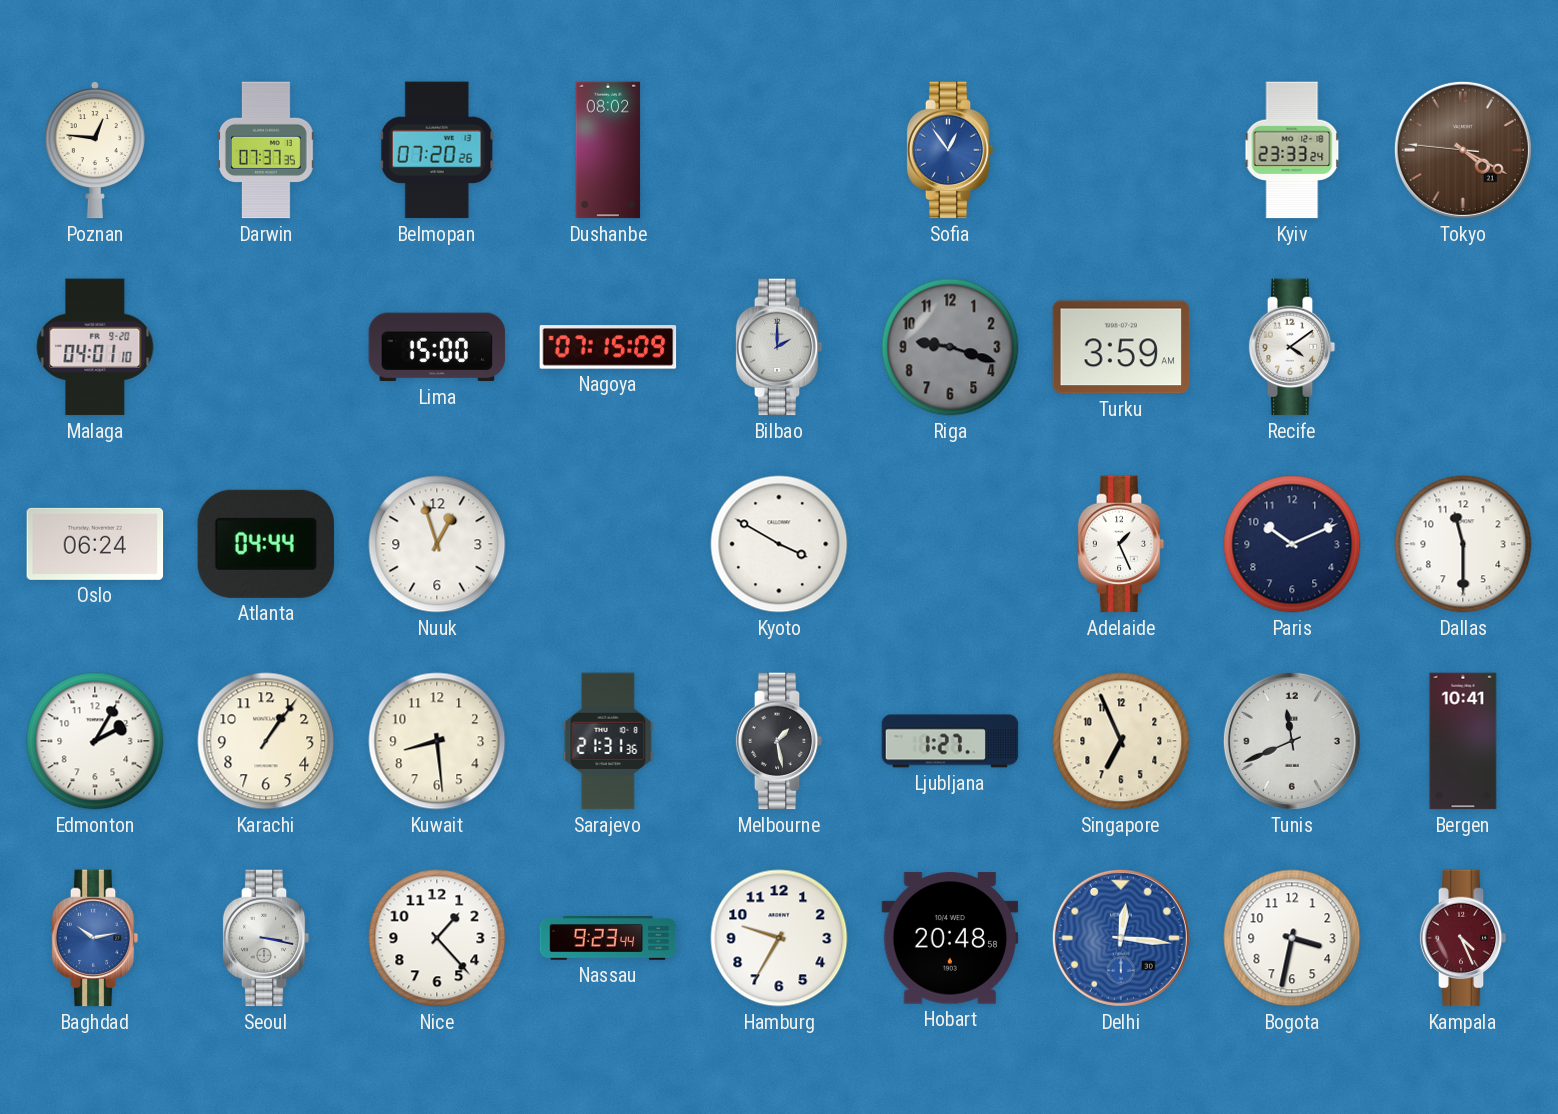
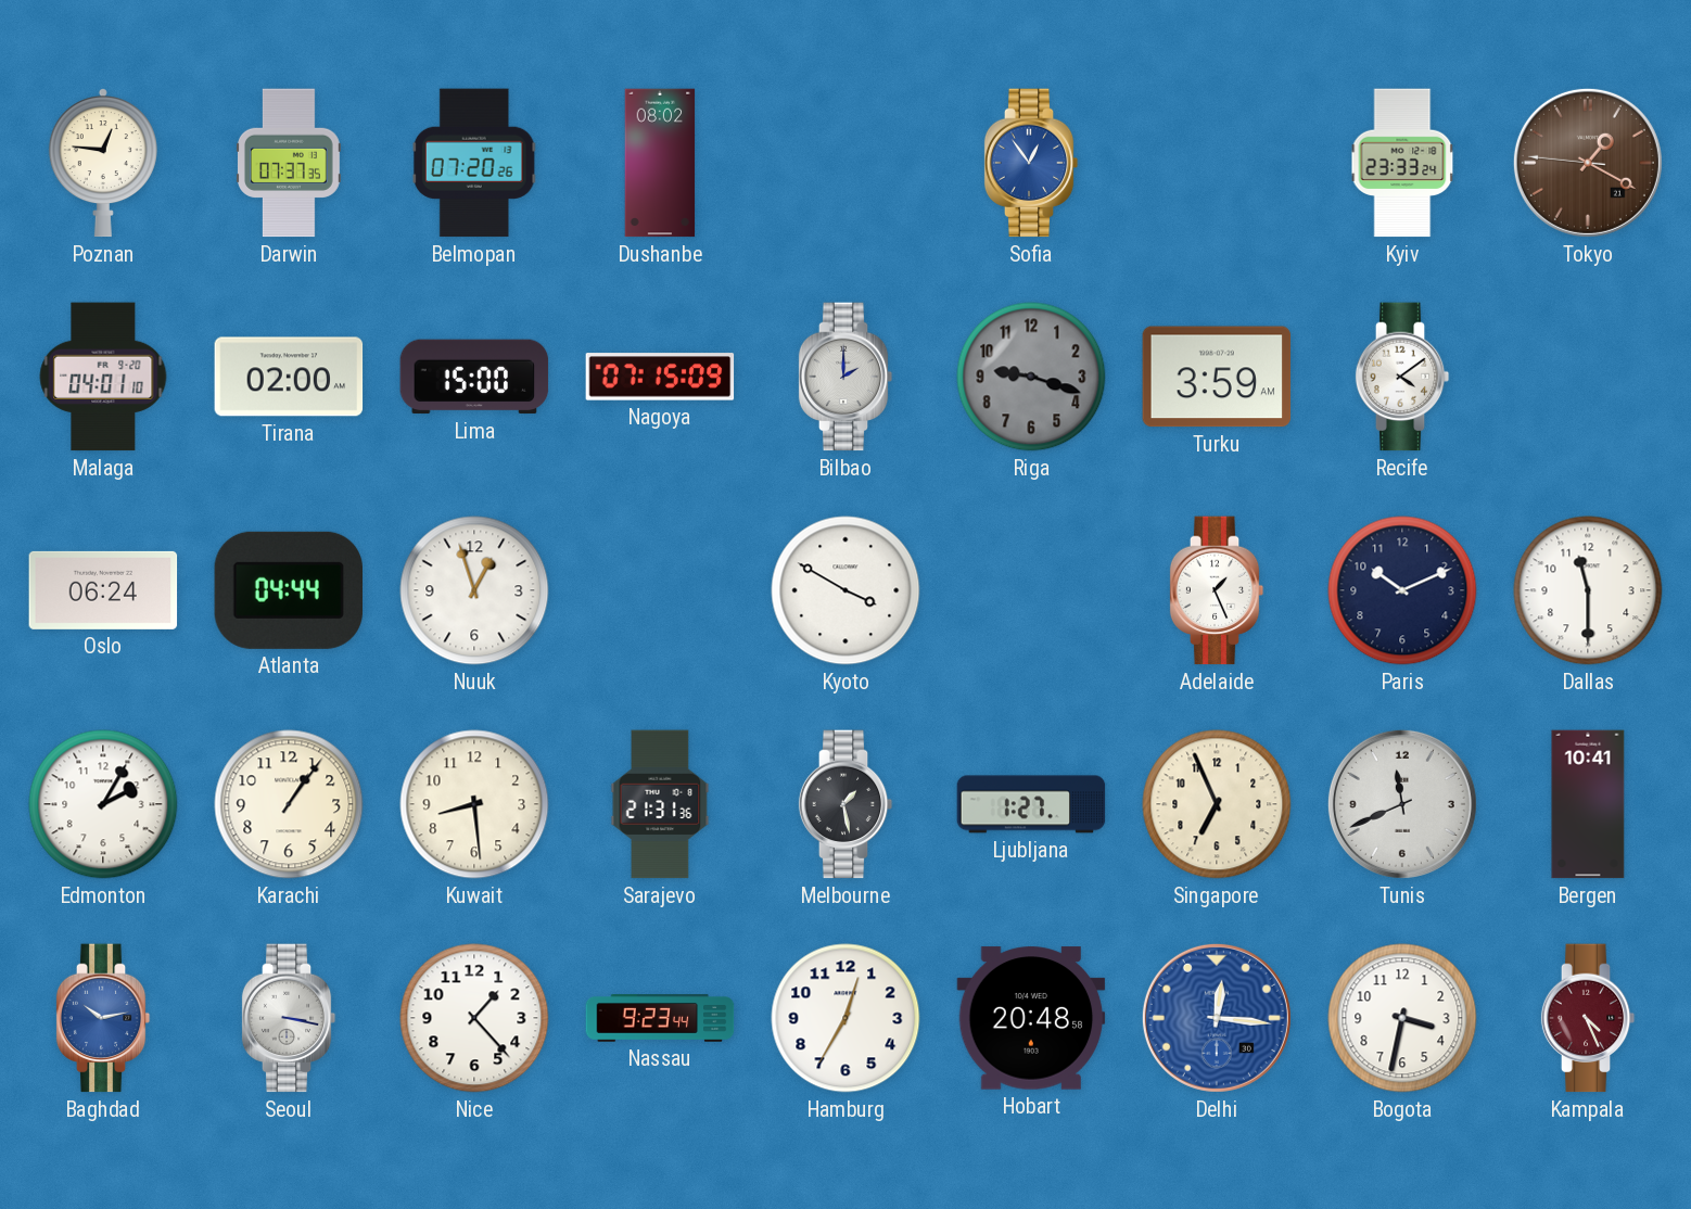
Tokyo: 4:19 -> 1:19 (1588, 163)
Tirana: none -> 02:00 (289, 377)
Hamburg: 9:35 -> 12:35 (846, 1018)
